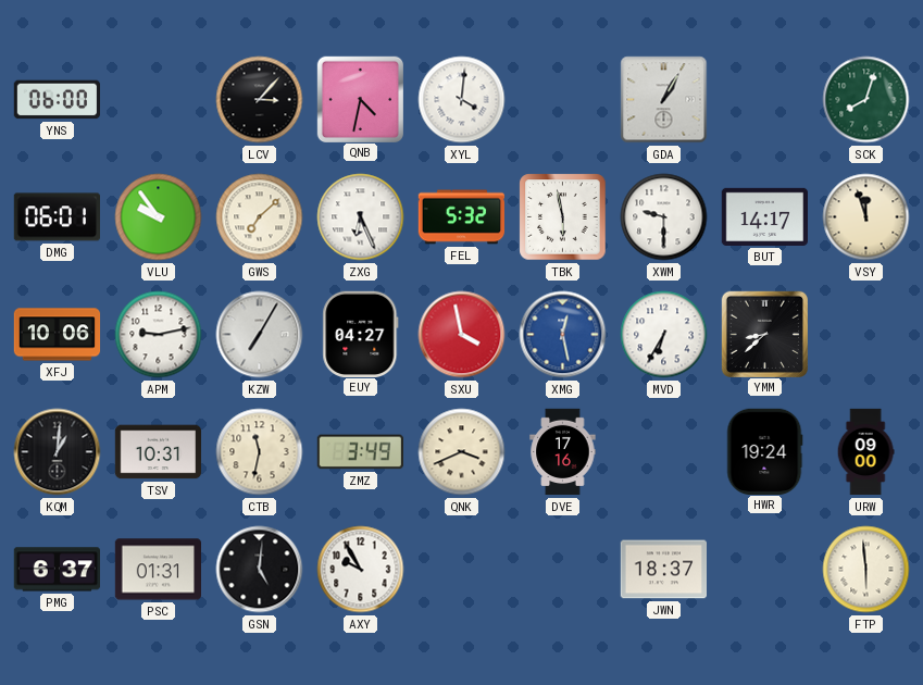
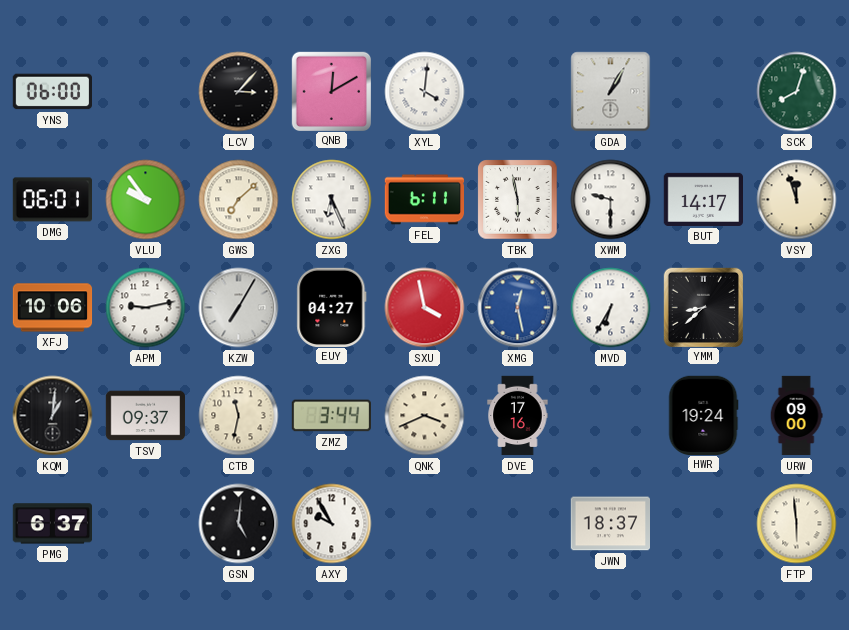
QNB: 4:32 -> 12:10 (331, 91)
FEL: 5:32 -> 6:11 (425, 200)
TSV: 10:31 -> 09:37 (146, 416)
ZMZ: 3:49 -> 3:44 (331, 416)
PSC: 01:31 -> none (158, 570)
